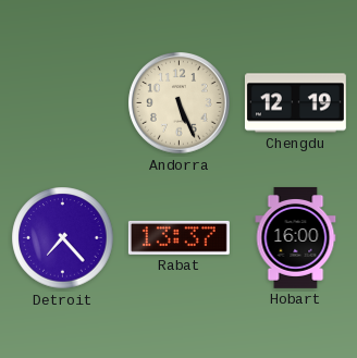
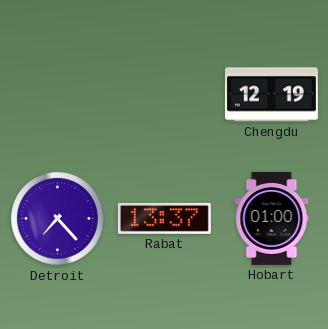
Andorra: 5:26 -> none (180, 103)
Hobart: 16:00 -> 01:00 (272, 218)
